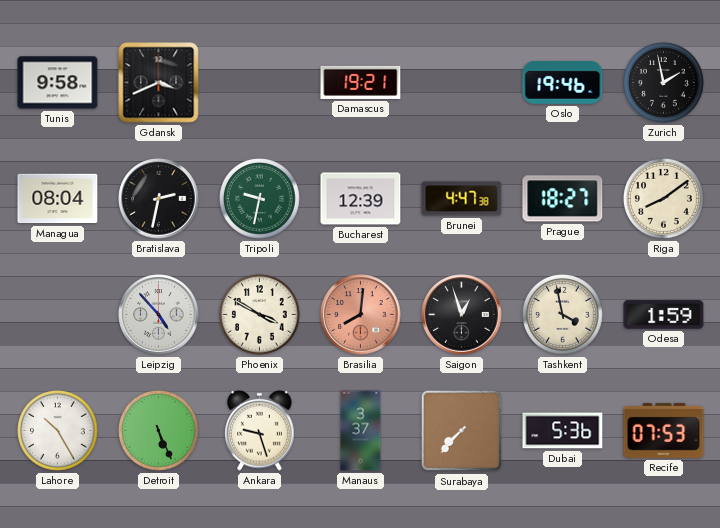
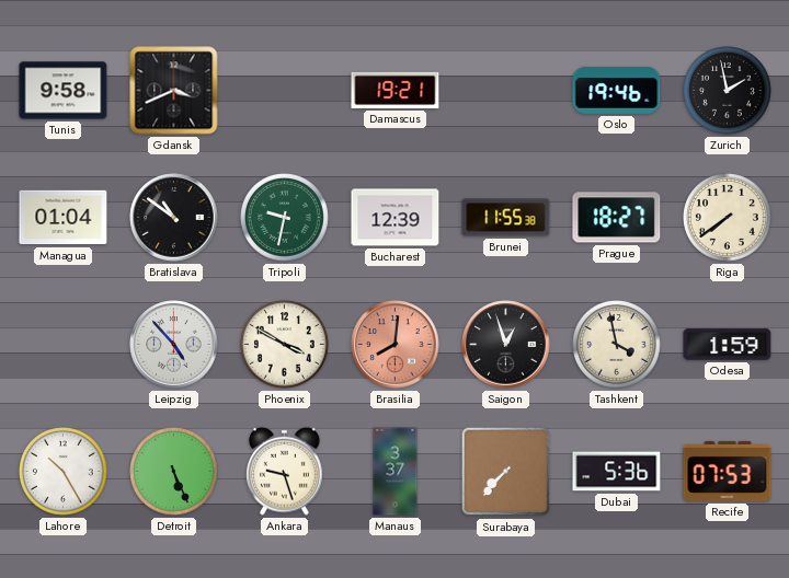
Managua: 08:04 -> 01:04 (64, 218)
Bratislava: 2:32 -> 10:51 (174, 218)
Brunei: 4:47 -> 11:55 (506, 218)
Riga: 8:09 -> 7:39 (728, 218)
